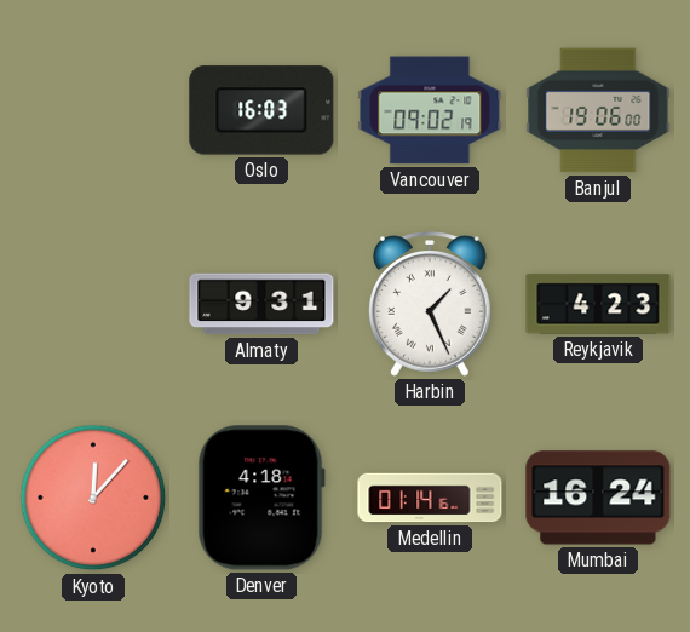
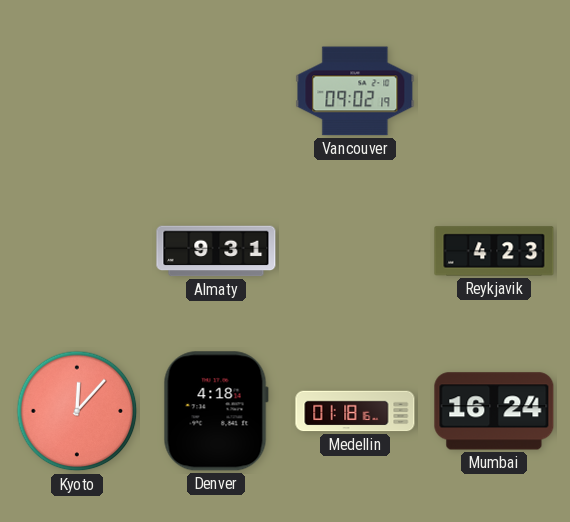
Oslo: 16:03 -> none (261, 110)
Banjul: 19:06 -> none (598, 110)
Harbin: 1:26 -> none (430, 304)
Medellin: 01:14 -> 01:18 (355, 411)
